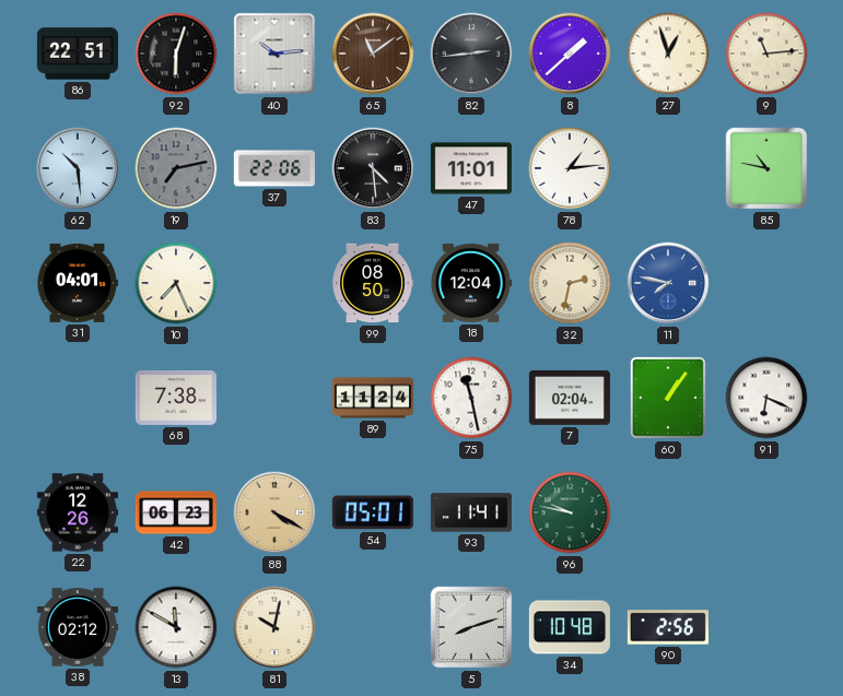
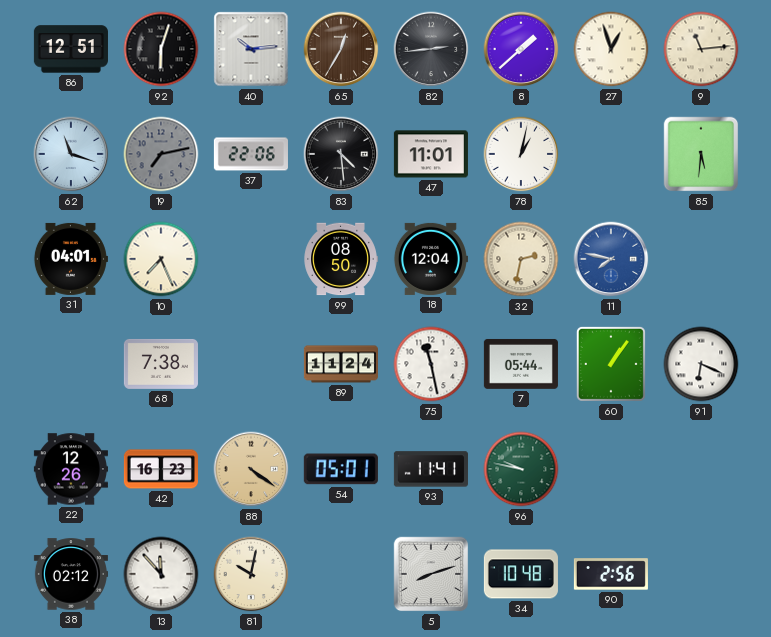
86: 22:51 -> 12:51 (71, 49)
65: 11:09 -> 12:35 (341, 49)
62: 10:29 -> 11:18 (71, 154)
78: 1:14 -> 1:02 (521, 154)
85: 10:47 -> 5:31 (701, 154)
7: 02:04 -> 05:44 (521, 364)
42: 06:23 -> 16:23 (161, 469)
88: 4:20 -> 4:21 (251, 469)
13: 11:50 -> 11:53 (161, 574)
